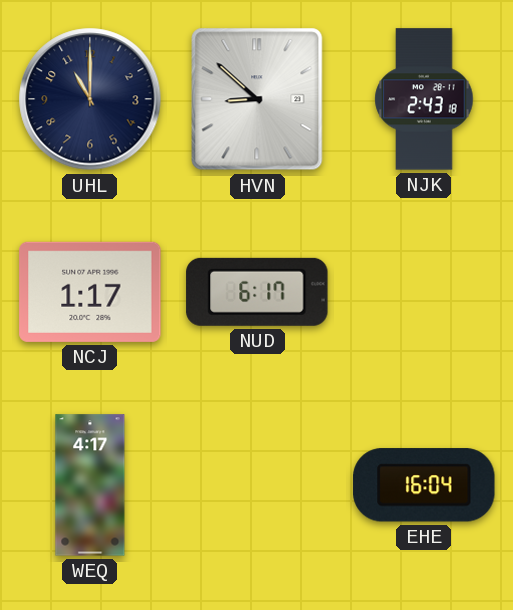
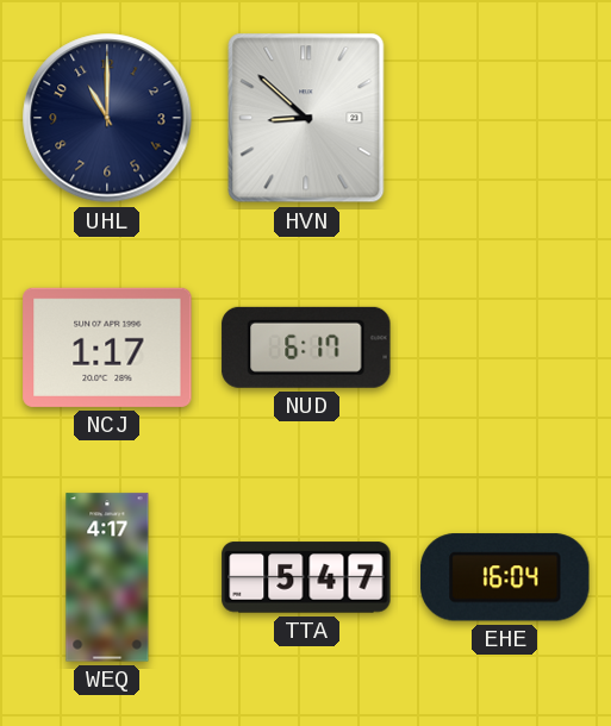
NJK: 2:43 -> none (424, 99)
TTA: none -> 5:47 (306, 577)
